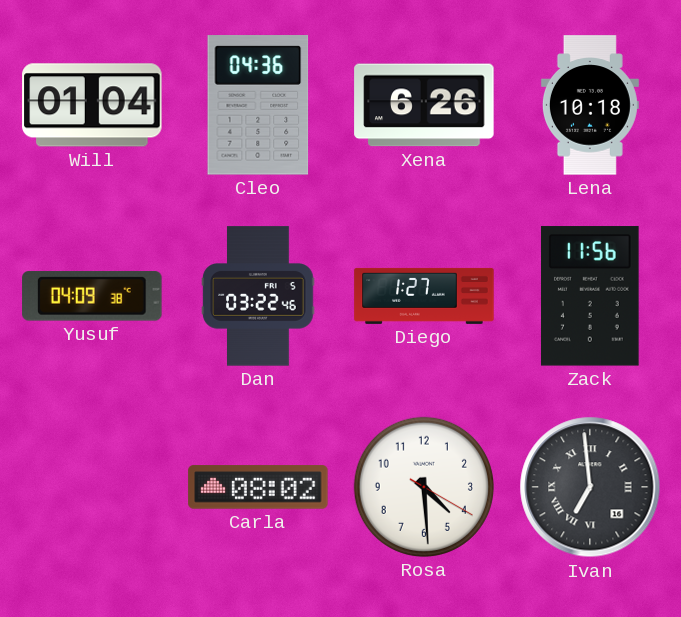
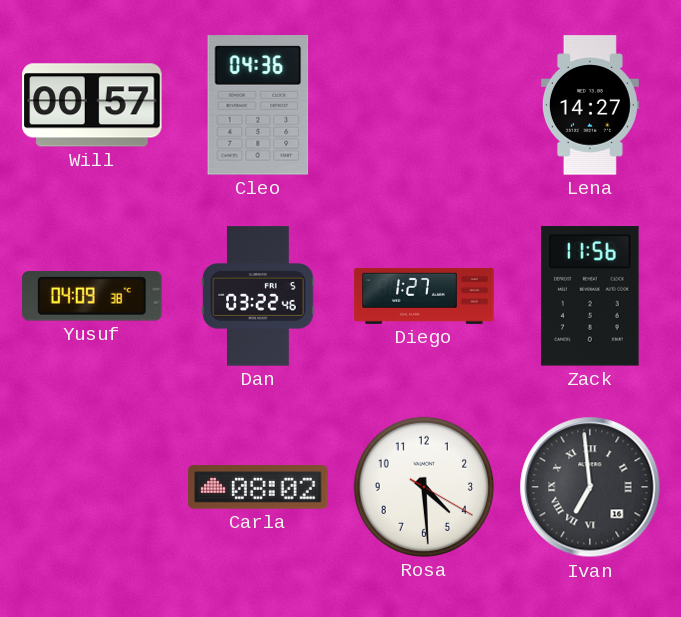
Will: 01:04 -> 00:57 (92, 105)
Xena: 6:26 -> none (424, 105)
Lena: 10:18 -> 14:27 (590, 105)
